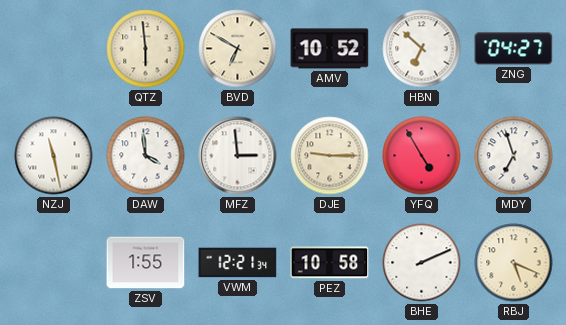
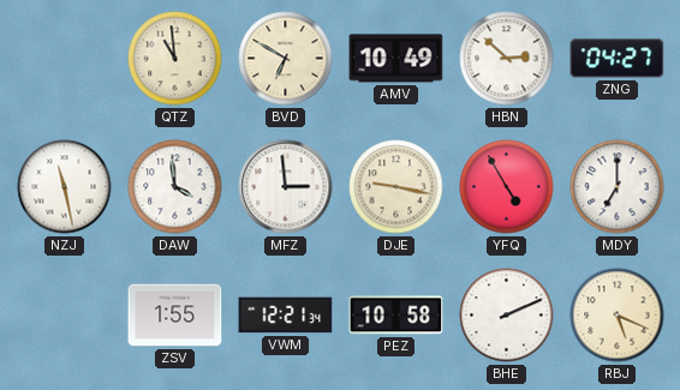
QTZ: 5:59 -> 10:59 (175, 59)
AMV: 10:52 -> 10:49 (396, 59)
HBN: 6:52 -> 2:52 (507, 59)
DJE: 9:15 -> 9:17 (396, 187)
MDY: 6:57 -> 7:00 (618, 187)
